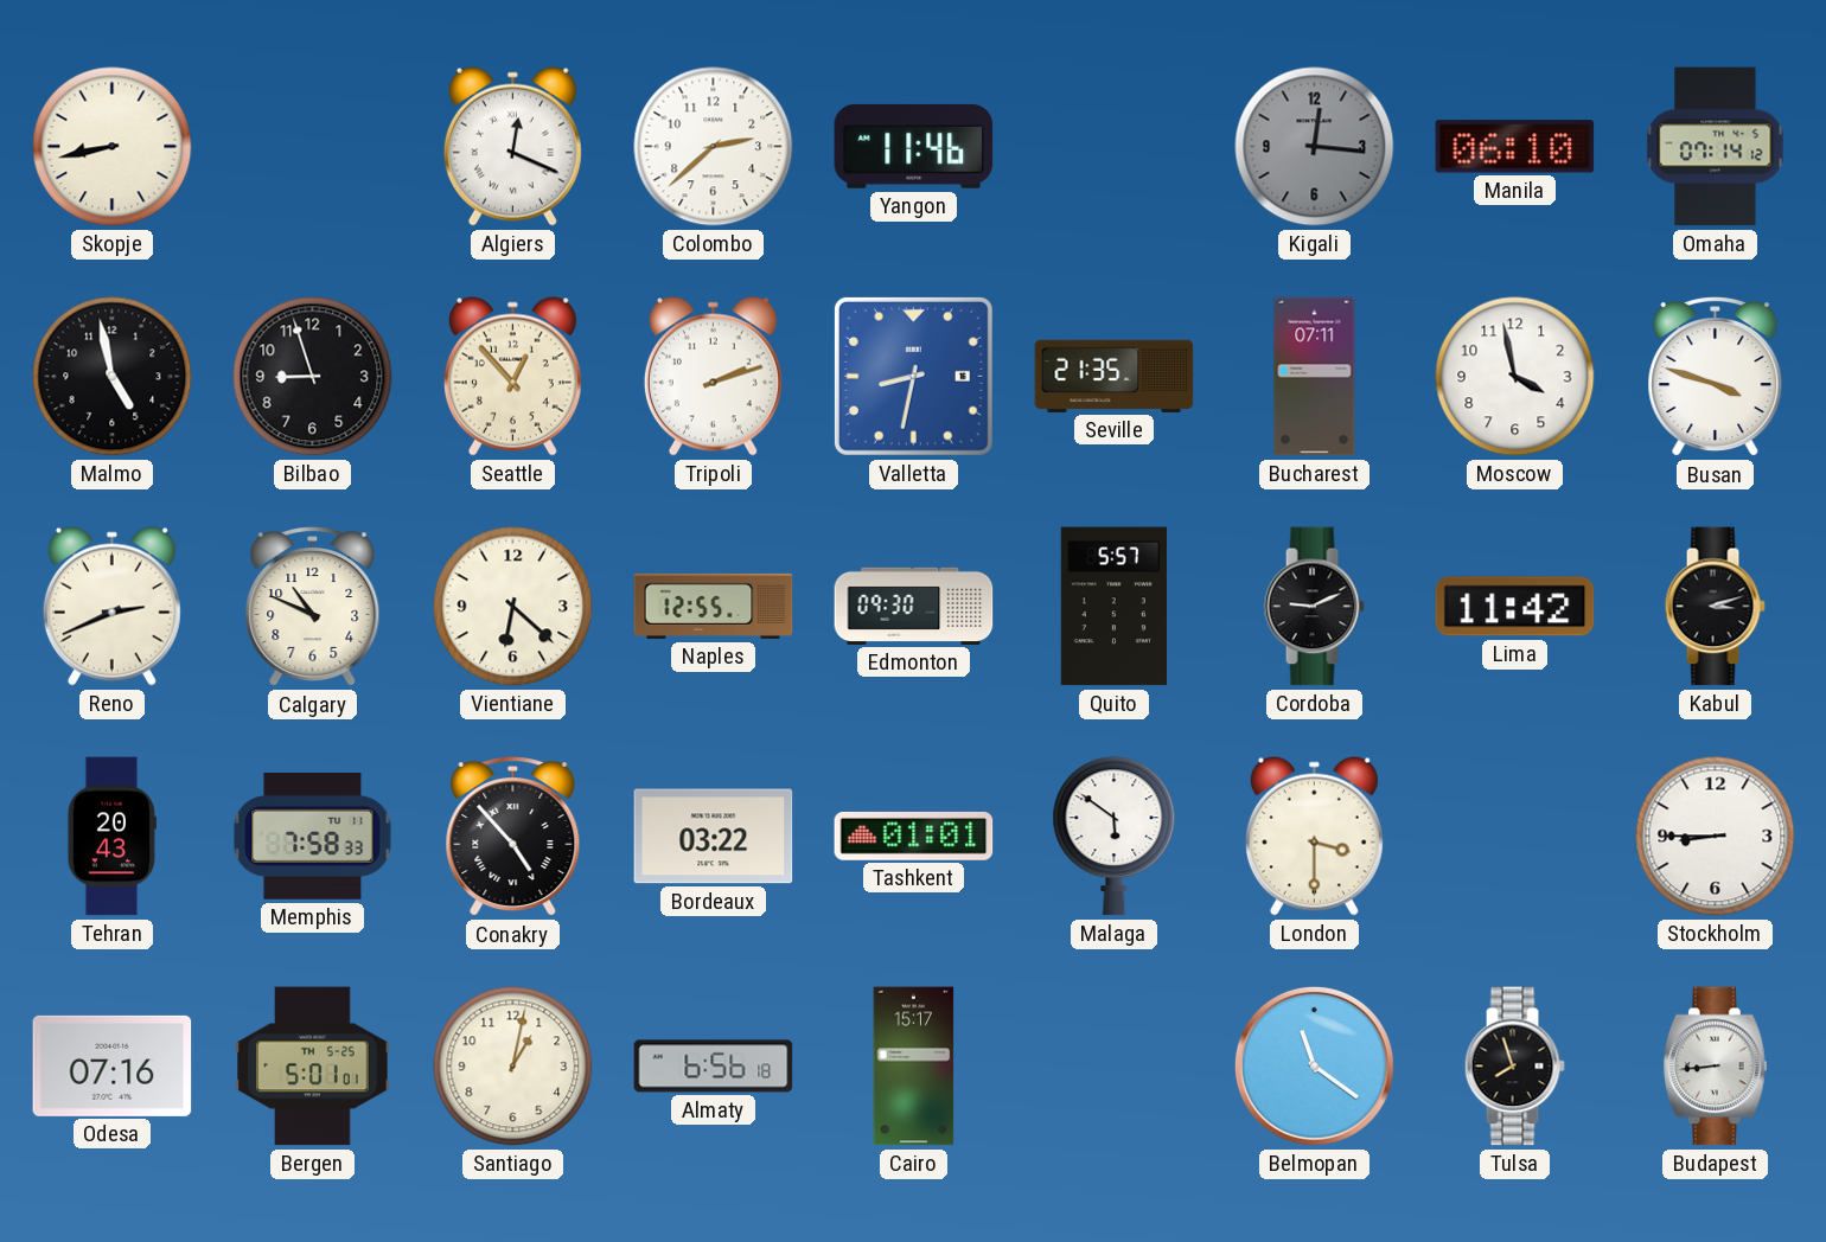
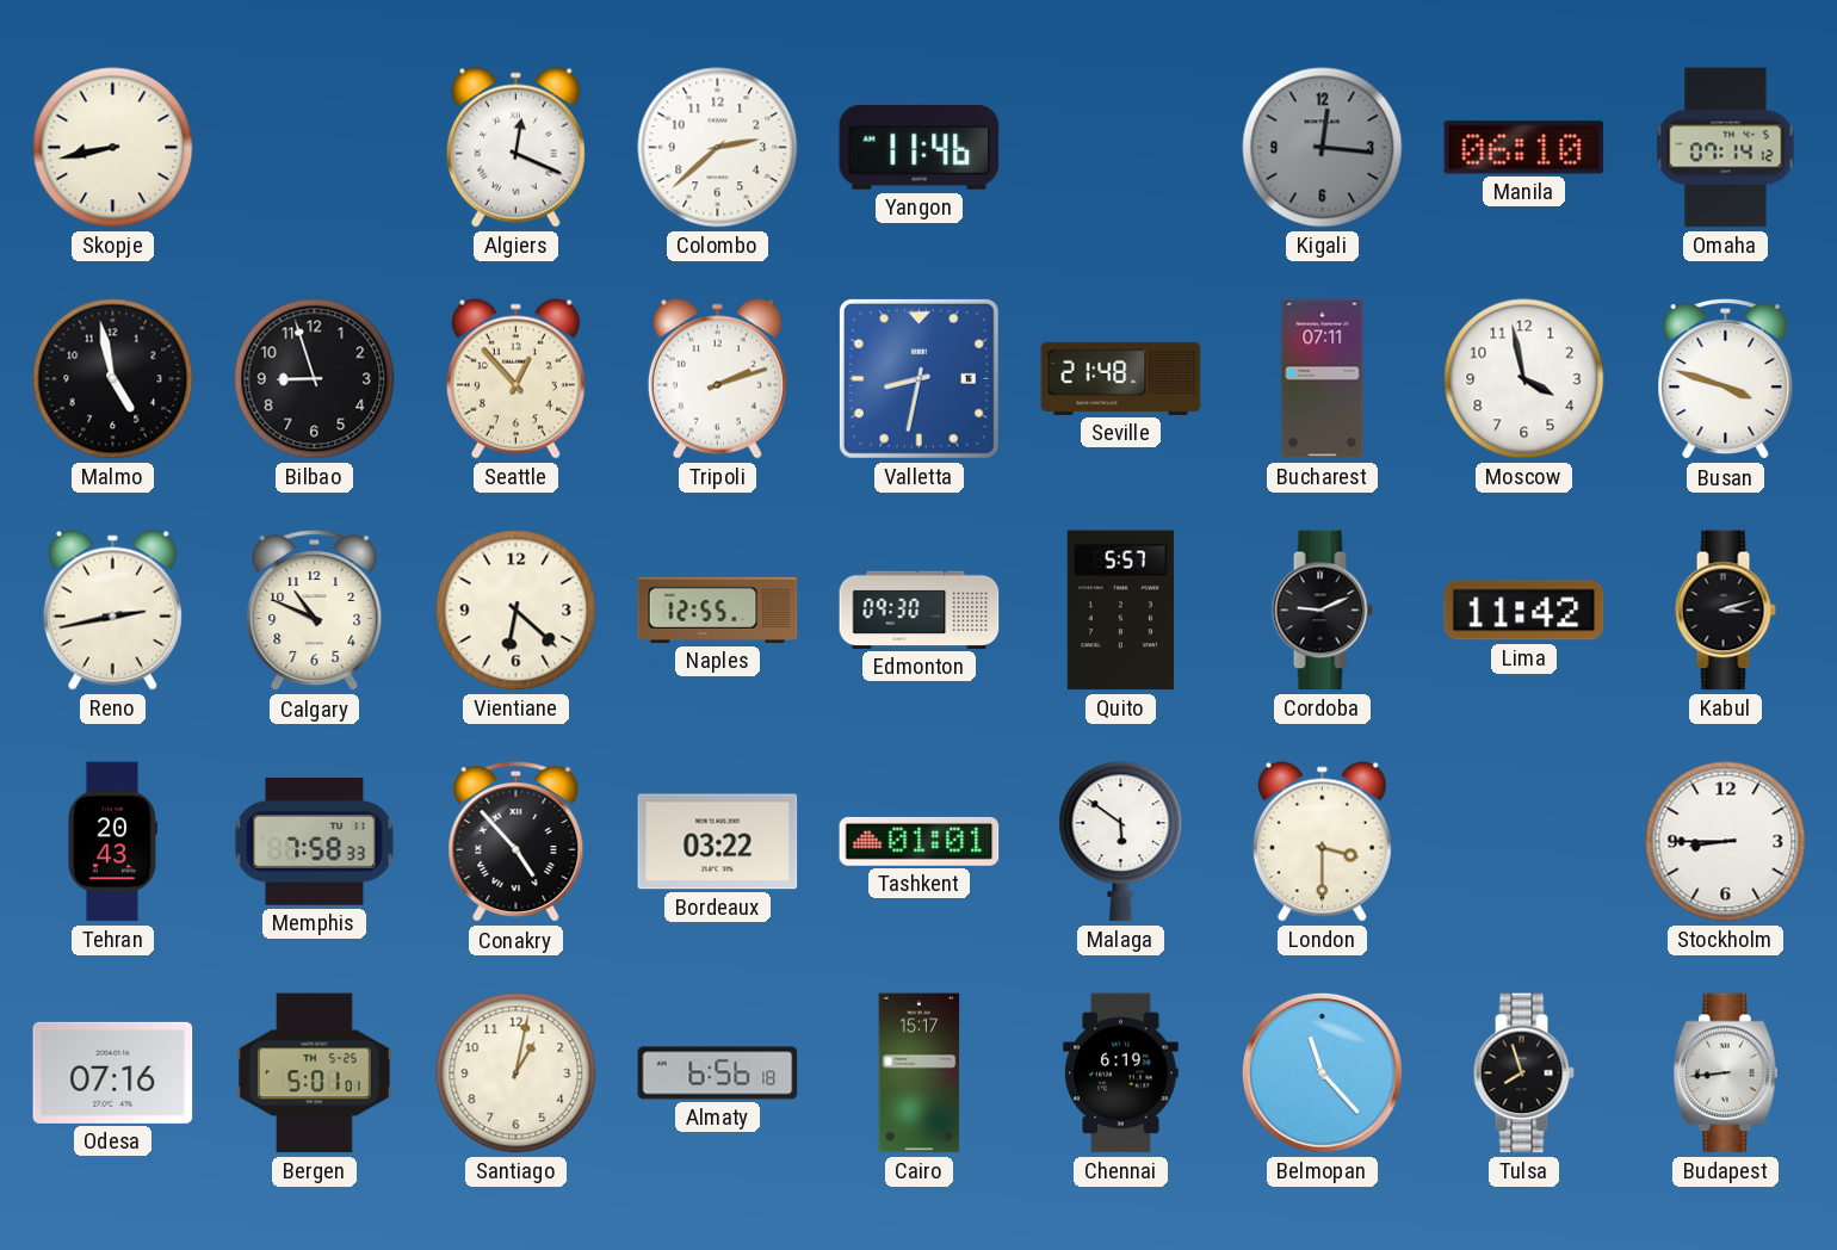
Seville: 21:35 -> 21:48 (1121, 378)
Reno: 2:41 -> 2:43 (112, 609)
Chennai: none -> 6:19 (1121, 1073)
Belmopan: 11:21 -> 11:23 (1322, 1072)
